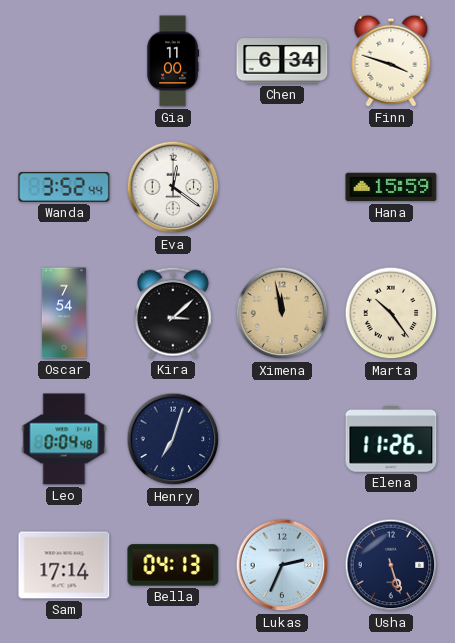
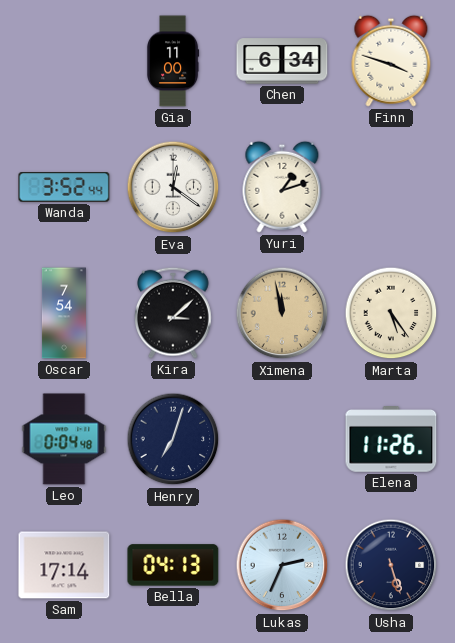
Yuri: none -> 1:12 (282, 187)
Hana: 15:59 -> none (391, 187)
Marta: 10:24 -> 5:24 (391, 313)
